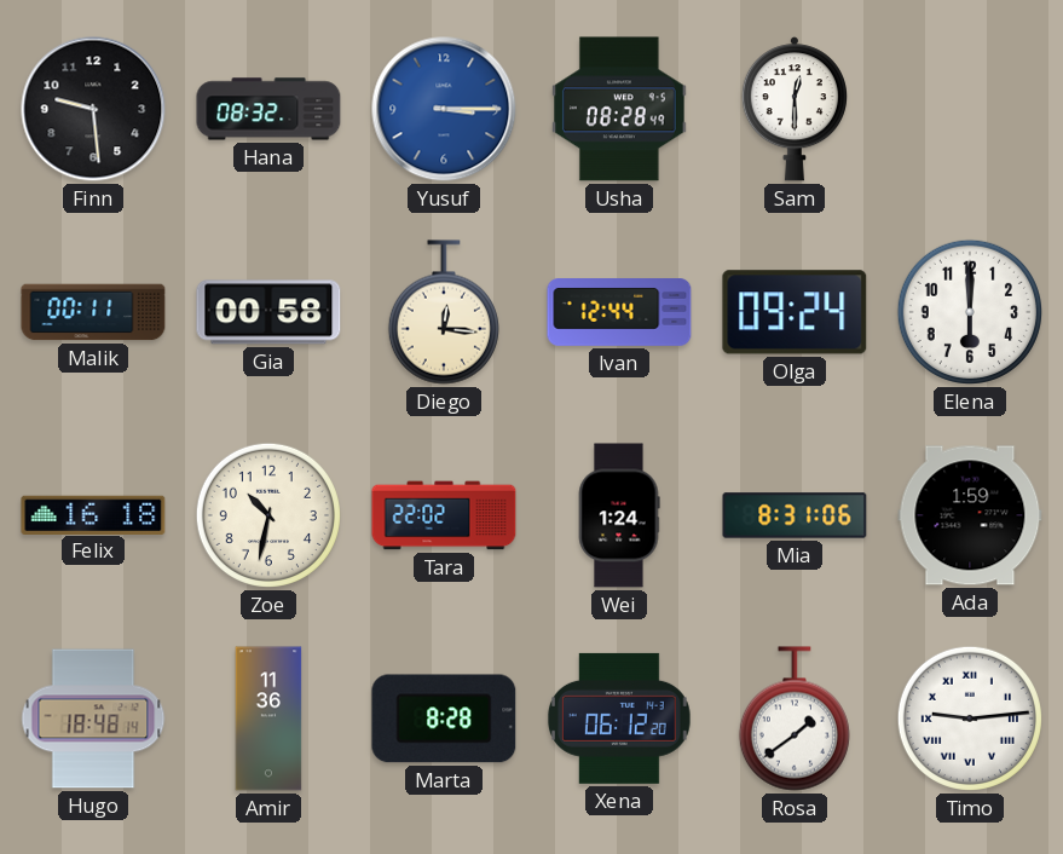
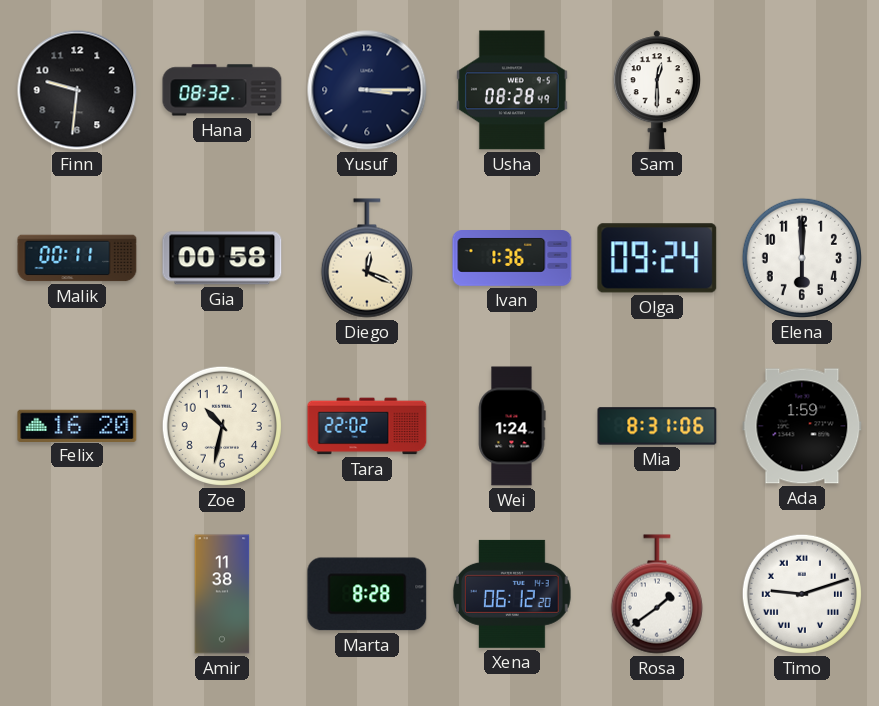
Finn: 9:29 -> 9:31 (77, 90)
Yusuf dial: blue -> navy (367, 90)
Diego: 12:16 -> 12:19 (367, 258)
Ivan: 12:44 -> 1:36 (512, 259)
Felix: 16:18 -> 16:20 (77, 425)
Hugo: 18:48 -> none (93, 719)
Amir: 11:36 -> 11:38 (222, 594)
Timo: 9:14 -> 9:12 (802, 594)
